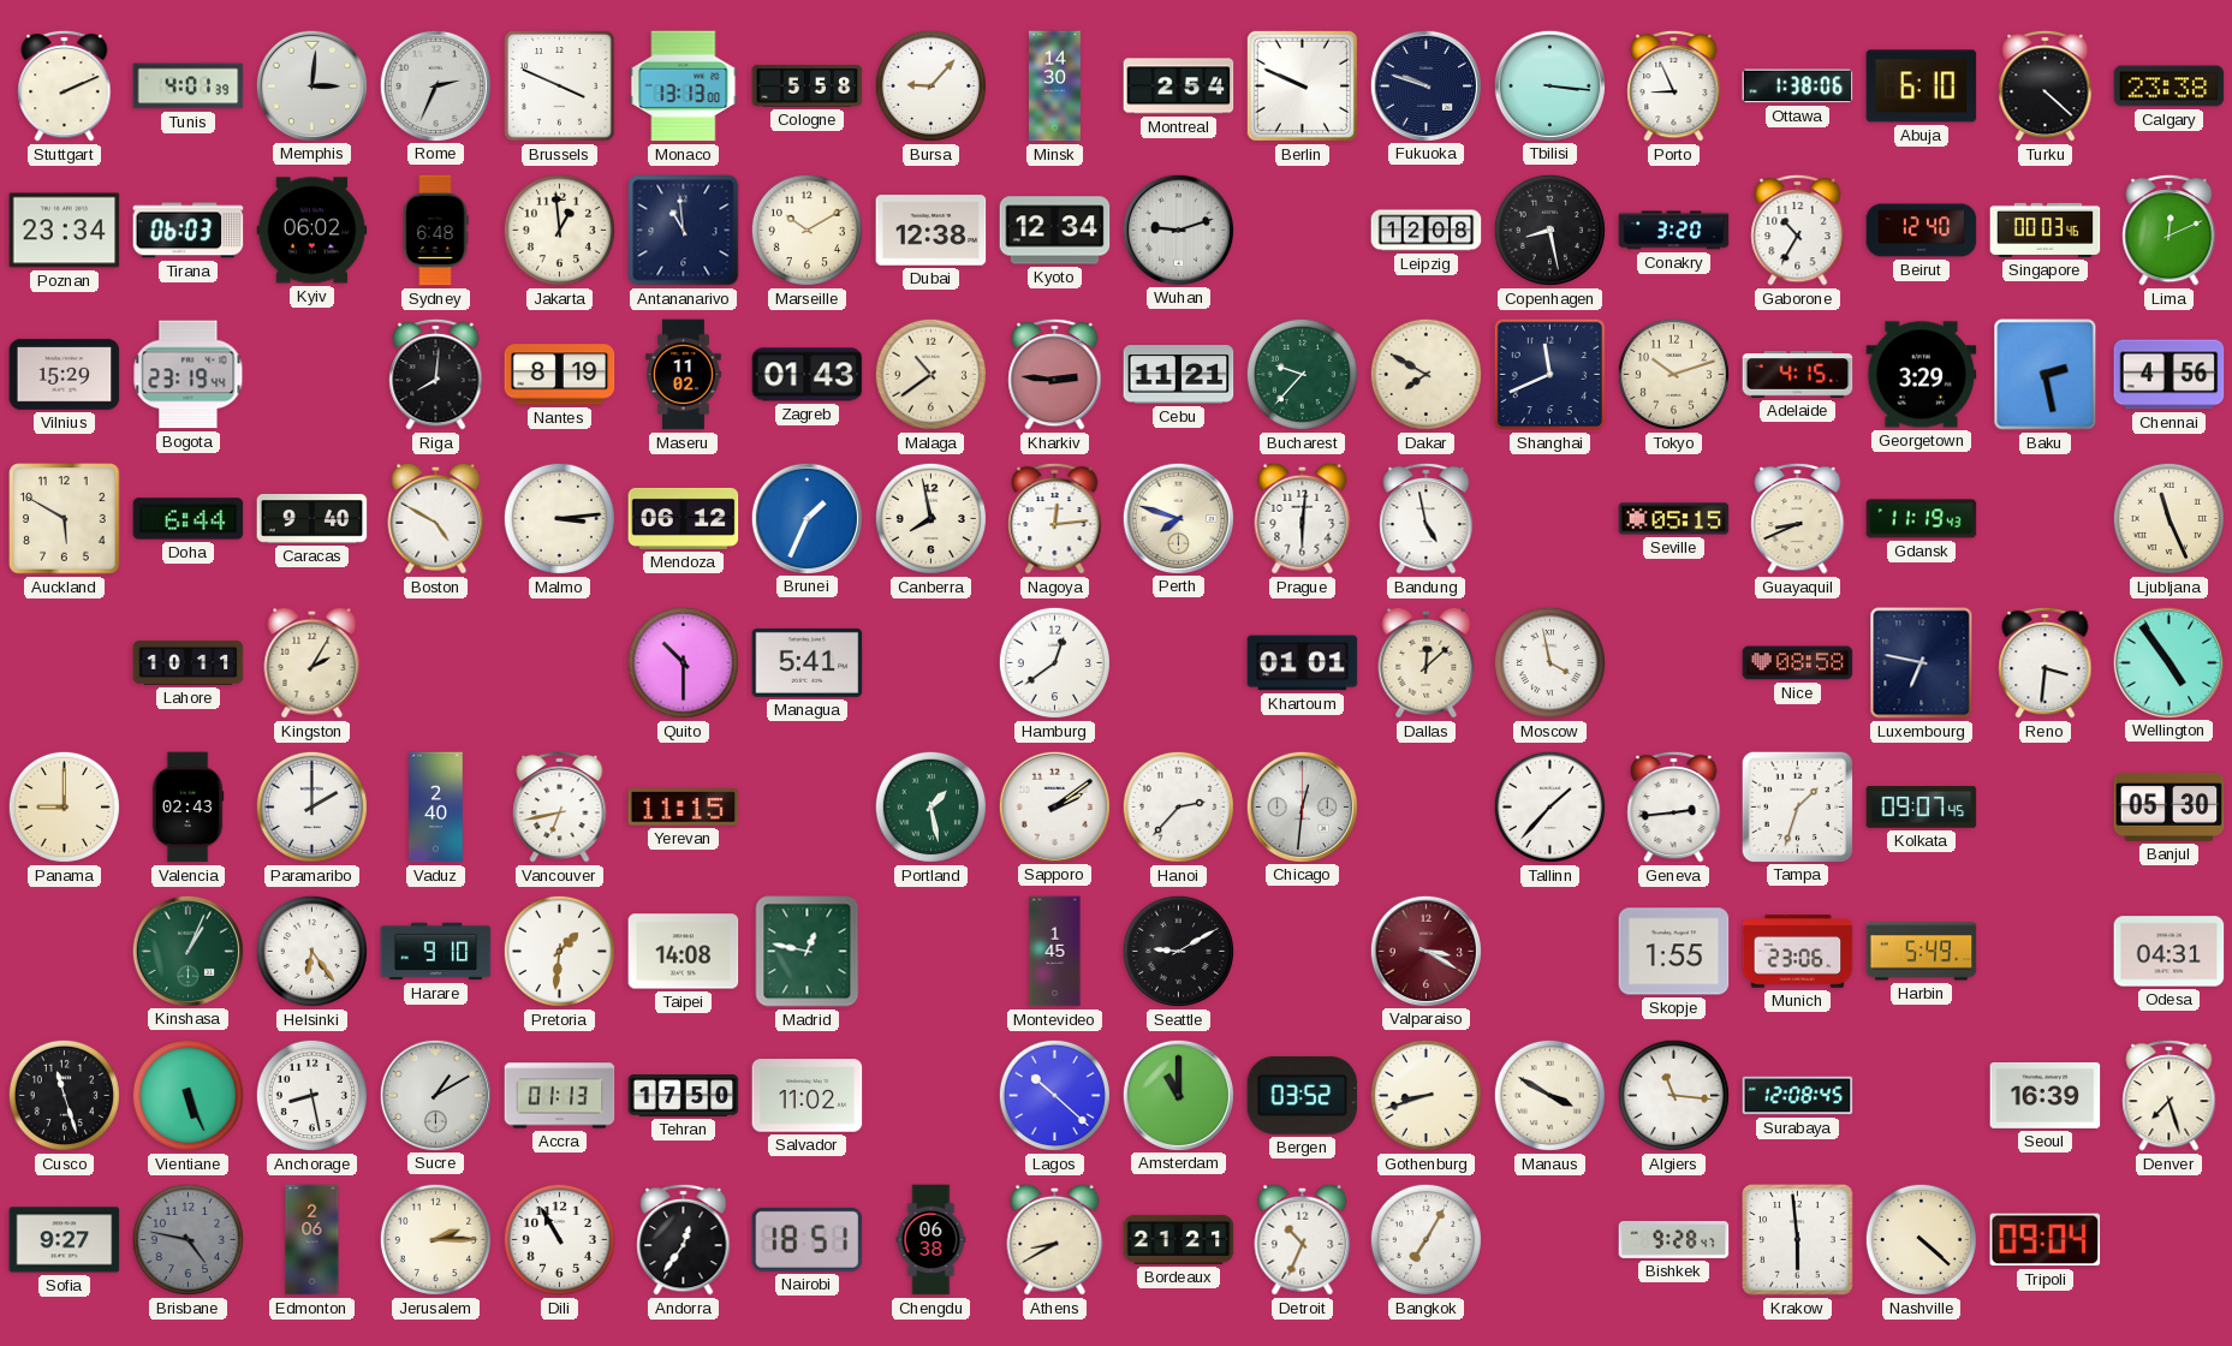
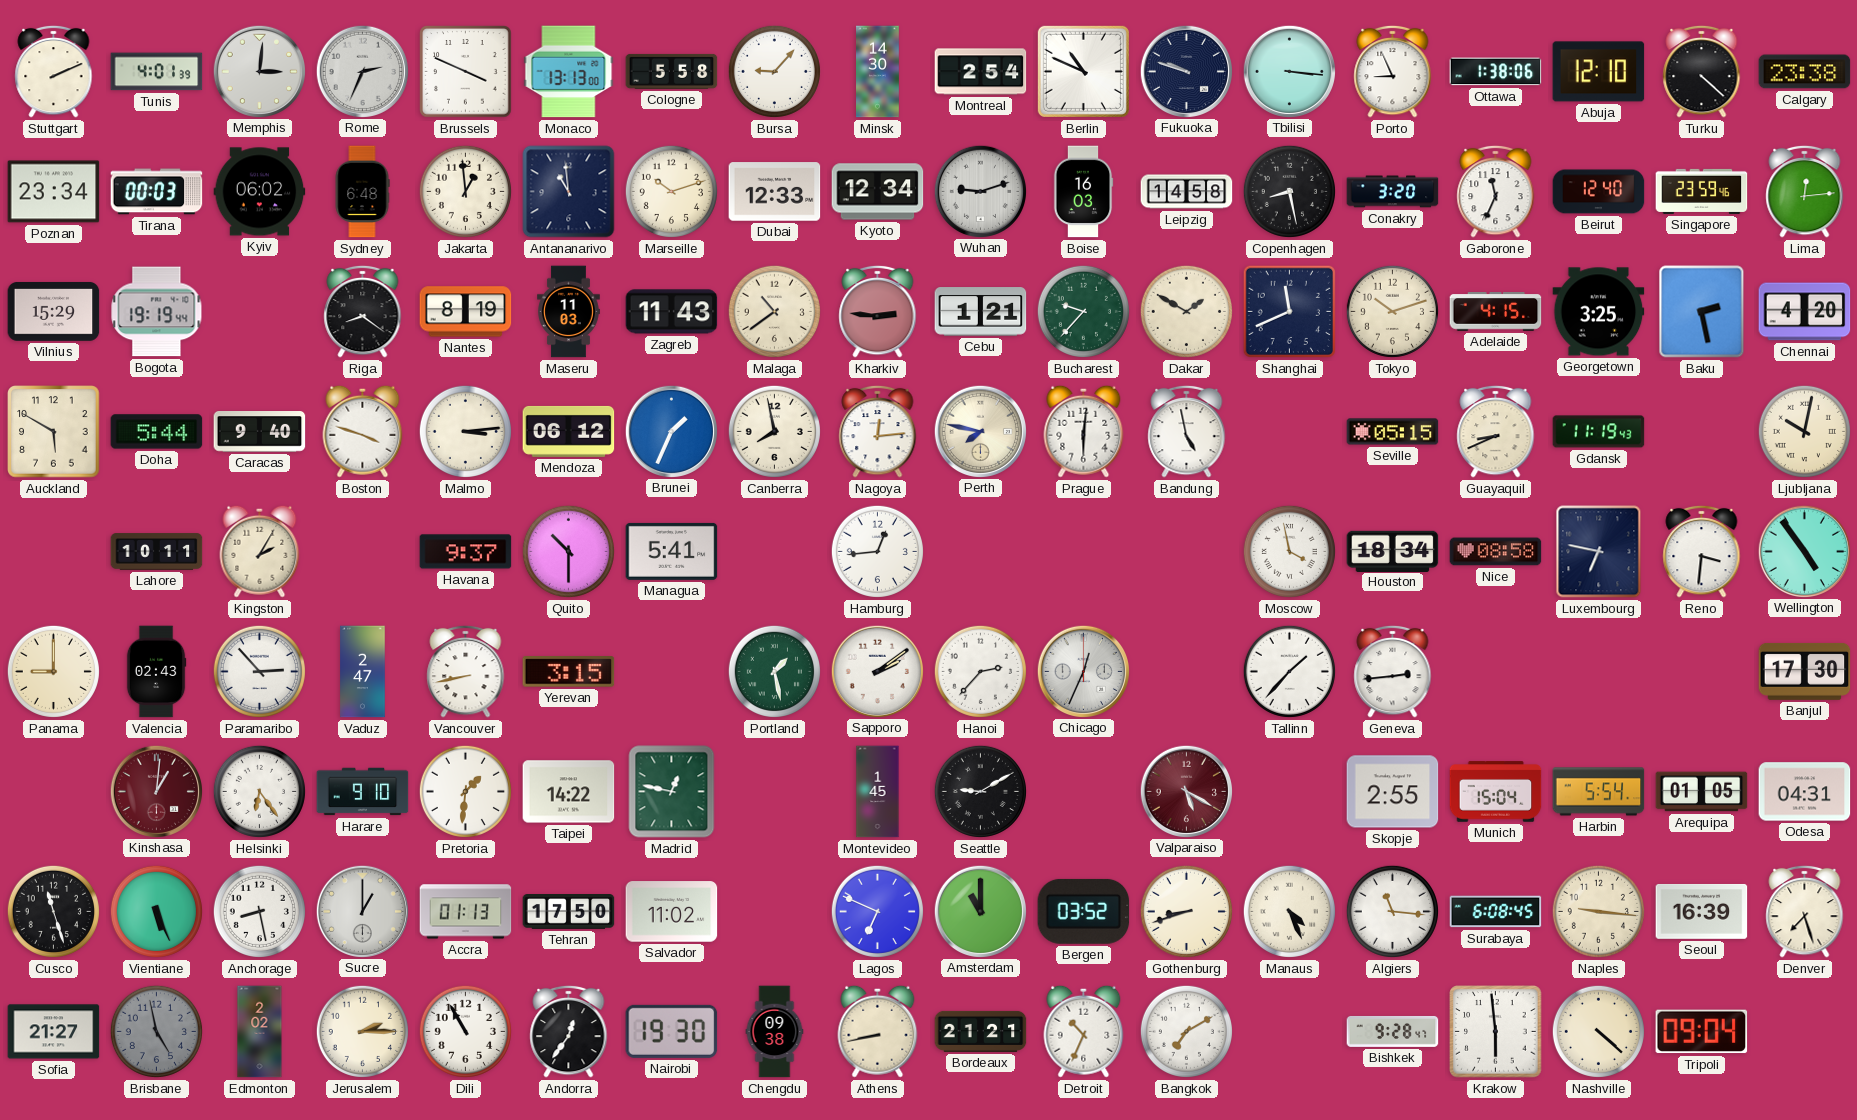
Berlin: 9:49 -> 10:49 (1083, 71)
Abuja: 6:10 -> 12:10 (1599, 72)
Tirana: 06:03 -> 00:03 (157, 192)
Marseille: 10:10 -> 10:12 (671, 191)
Dubai: 12:38 -> 12:33 (775, 192)
Boise: none -> 16:03 (1083, 192)
Leipzig: 12:08 -> 14:58 (1187, 192)
Gaborone: 10:35 -> 11:34 (1496, 191)
Singapore: 00:03 -> 23:59 (1702, 191)
Lima: 12:11 -> 12:14 (1805, 191)
Bogota: 23:19 -> 19:19 (157, 312)
Riga: 8:01 -> 8:21 (363, 311)
Maseru: 11:02 -> 11:03 (569, 312)
Zagreb: 01:43 -> 11:43 (672, 312)
Cebu: 11:21 -> 1:21 (981, 312)
Dakar: 7:50 -> 1:50 (1186, 311)
Georgetown: 3:29 -> 3:25 (1599, 312)
Chennai: 4:56 -> 4:20 (1805, 312)
Doha: 6:44 -> 5:44 (157, 432)
Boston: 4:50 -> 3:48 (363, 431)
Perth: 7:48 -> 7:47 (980, 431)
Ljubljana: 11:26 -> 10:02 (1804, 431)
Havana: none -> 9:37 (466, 552)
Hamburg: 12:39 -> 12:44 (877, 551)
Khartoum: 01:01 -> none (1303, 663)
Dallas: 12:08 -> none (1427, 662)
Houston: none -> 18:34 (1393, 551)
Paramaribo: 2:00 -> 2:53 (259, 671)
Vaduz: 2:40 -> 2:47 (363, 672)
Vancouver: 6:43 -> 8:43 (466, 671)
Yerevan: 11:15 -> 3:15 (569, 672)
Chicago: 12:31 -> 12:34 (1083, 671)
Tampa: 1:33 -> none (1797, 806)
Kolkata: 09:07 -> none (1922, 808)
Banjul: 05:30 -> 17:30 (1805, 671)
Kinshasa: 1:04 -> 1:01 (156, 791)
Kinshasa dial: green -> burgundy (156, 791)
Taipei: 14:08 -> 14:22 (569, 792)
Valparaiso: 3:20 -> 5:20 (1186, 791)
Skopje: 1:55 -> 2:55 (1393, 792)
Munich: 23:06 -> 15:04 (1496, 792)
Harbin: 5:49 -> 5:54 (1599, 792)
Arequipa: none -> 01:05 (1702, 792)
Sucre: 1:10 -> 1:00 (362, 911)
Lagos: 10:22 -> 6:49 (877, 911)
Manaus: 3:50 -> 4:26 (1289, 911)
Surabaya: 12:08 -> 6:08 (1496, 912)
Naples: none -> 9:16 (1598, 911)
Sofia: 9:27 -> 21:27 (54, 1032)
Brisbane: 4:47 -> 4:58 (156, 1031)
Edmonton: 2:06 -> 2:02 (260, 1032)
Nairobi: 18:51 -> 19:30 (672, 1031)
Chengdu: 06:38 -> 09:38 (775, 1032)
Athens: 8:40 -> 8:43 (878, 1031)
Bangkok: 7:05 -> 7:10 (1186, 1031)
